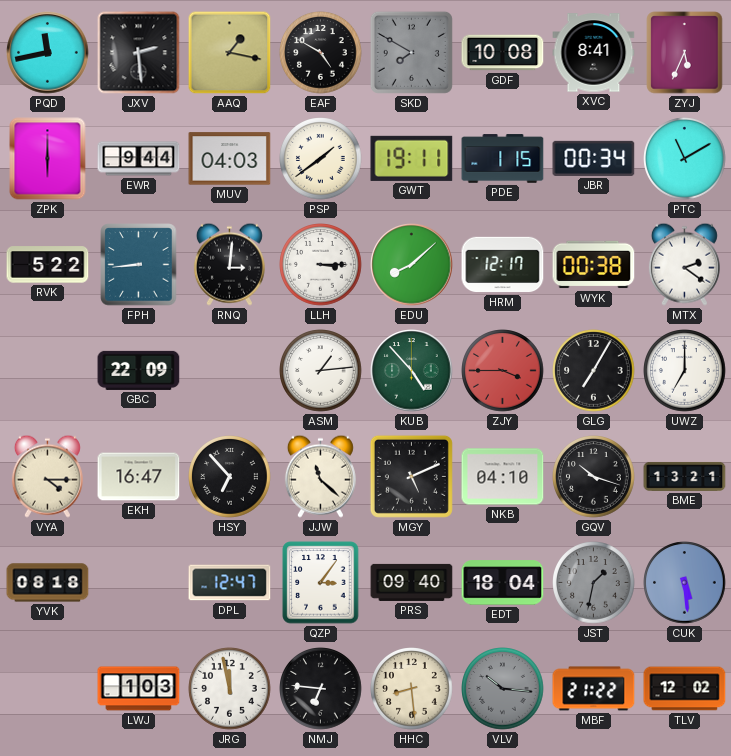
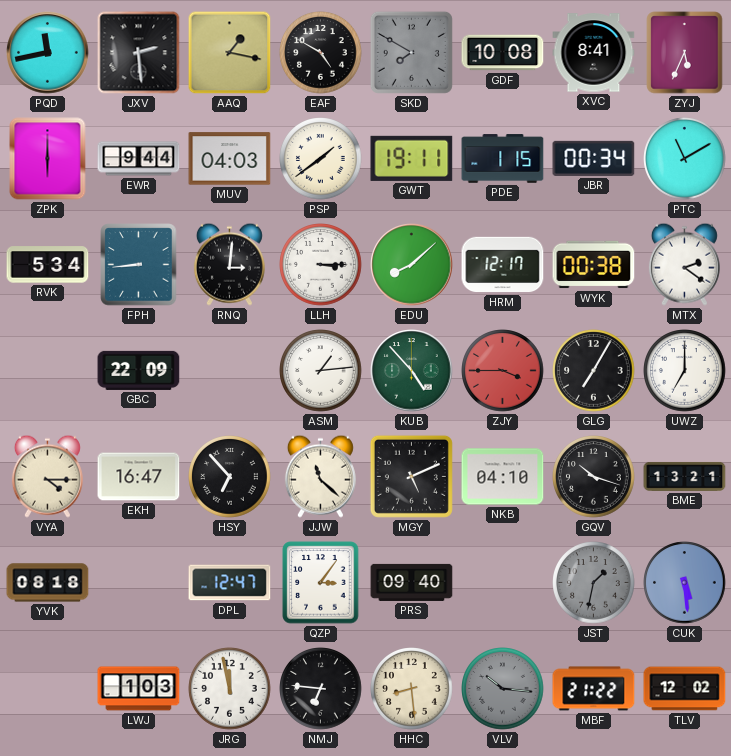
RVK: 5:22 -> 5:34 (48, 265)
EDT: 18:04 -> none (503, 583)
